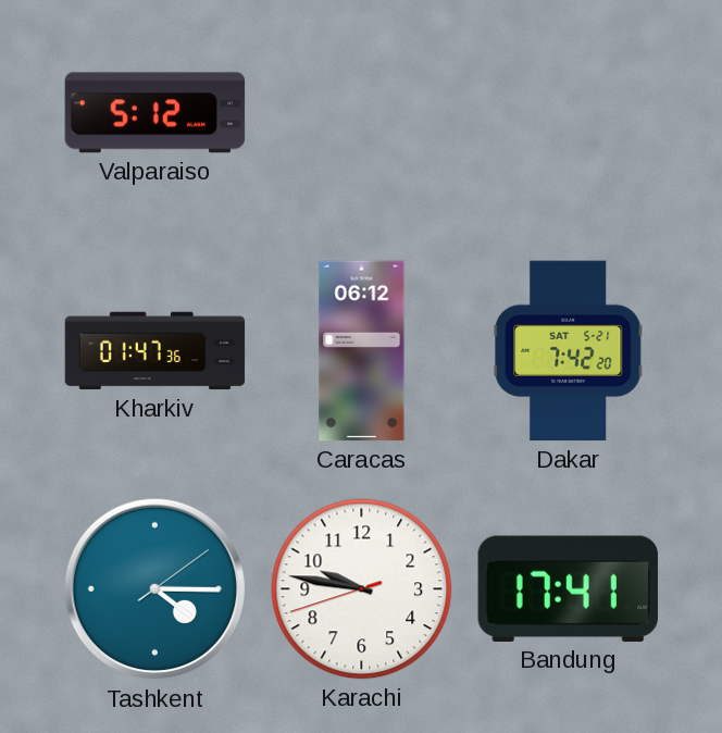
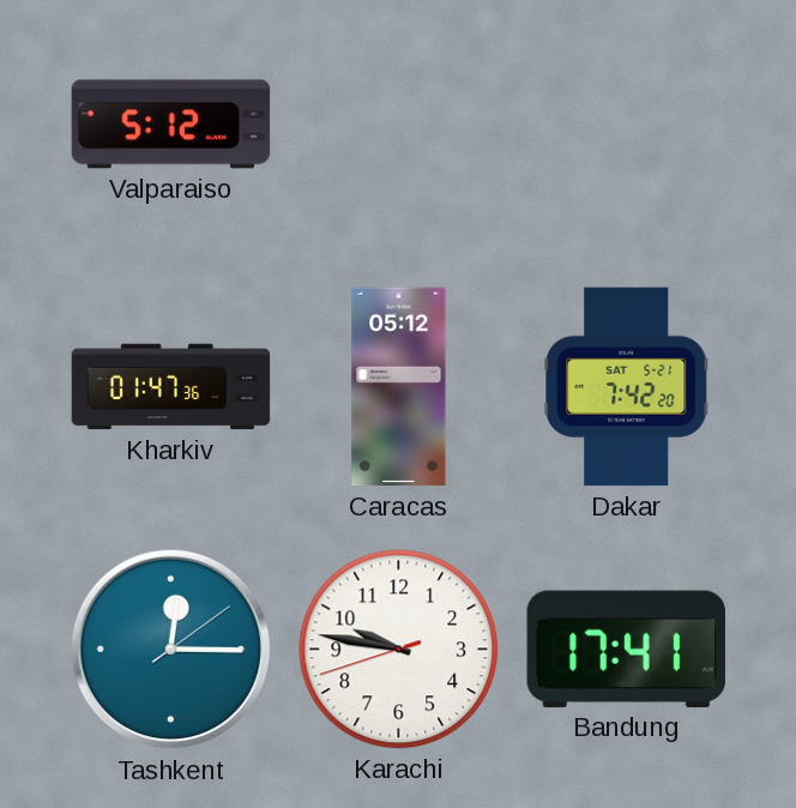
Caracas: 06:12 -> 05:12 (399, 387)
Tashkent: 4:15 -> 12:15 (171, 650)
